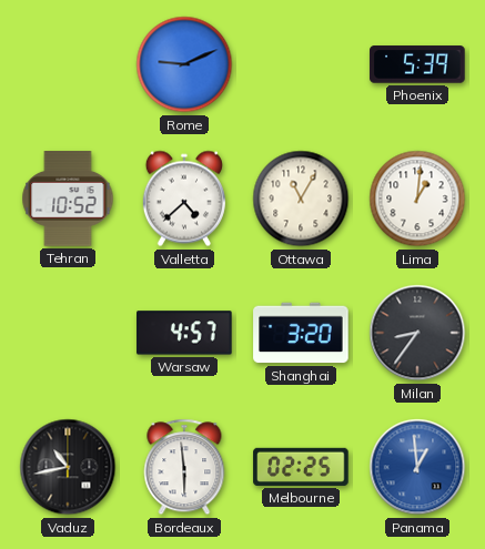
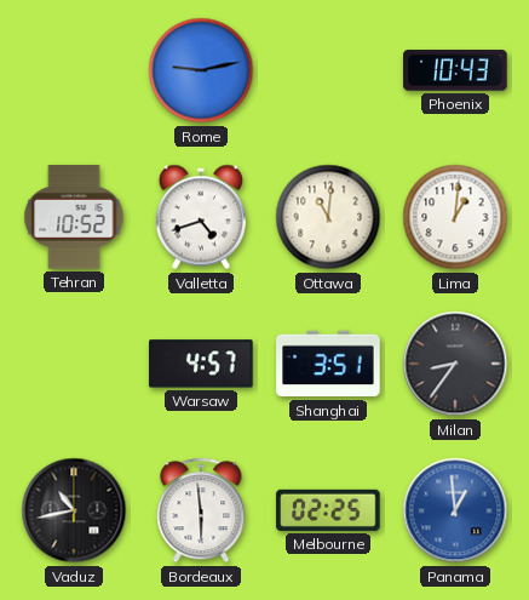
Rome: 9:11 -> 9:13 (201, 70)
Phoenix: 5:39 -> 10:43 (455, 70)
Valletta: 4:38 -> 4:42 (201, 217)
Ottawa: 11:05 -> 11:01 (328, 217)
Shanghai: 3:20 -> 3:51 (328, 364)
